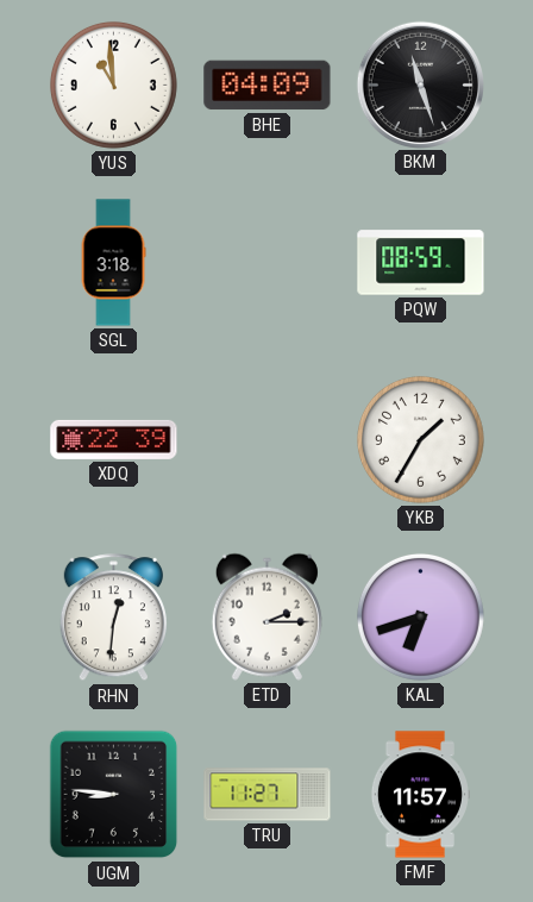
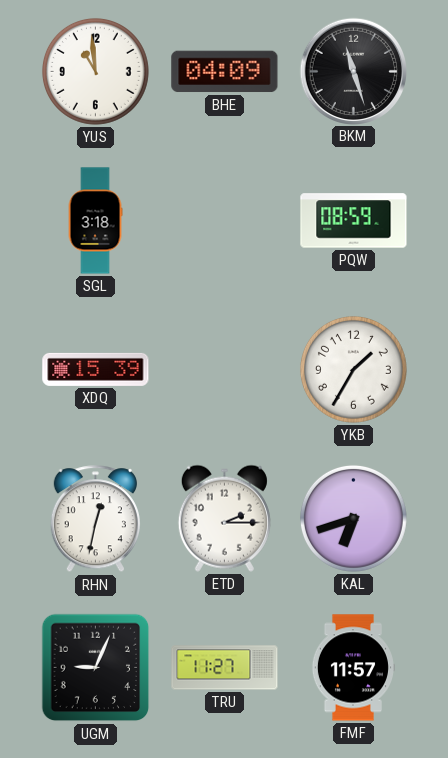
XDQ: 22:39 -> 15:39 (96, 369)
RHN: 12:31 -> 12:32 (95, 519)
UGM: 8:46 -> 9:04 (96, 668)
